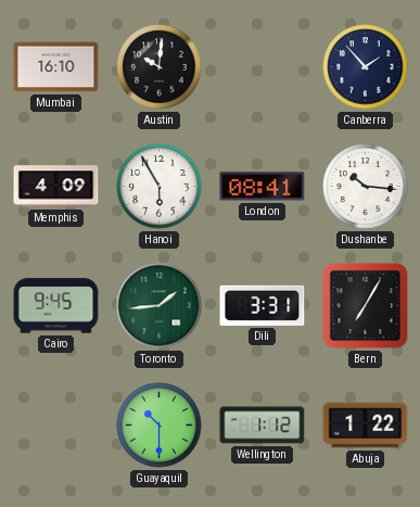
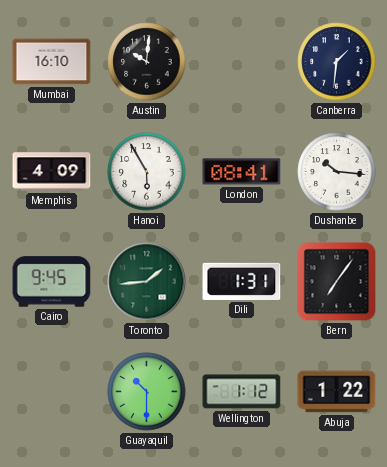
Canberra: 1:53 -> 1:31 (337, 62)
Dili: 3:31 -> 1:31 (242, 281)
Bern: 7:05 -> 7:06 (337, 282)
